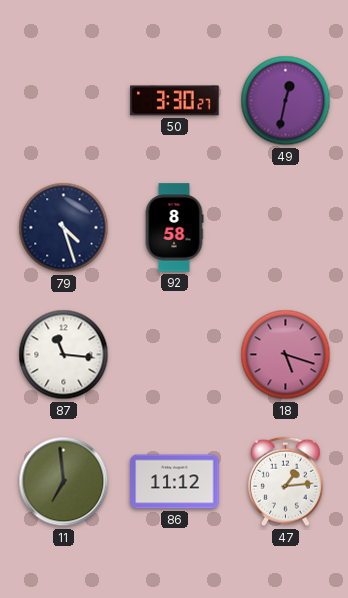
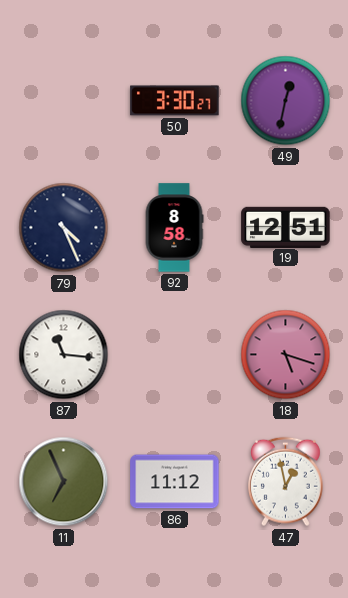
79: 4:27 -> 4:26 (64, 228)
19: none -> 12:51 (286, 227)
11: 6:59 -> 6:56 (64, 482)
47: 1:14 -> 12:58 (285, 482)
